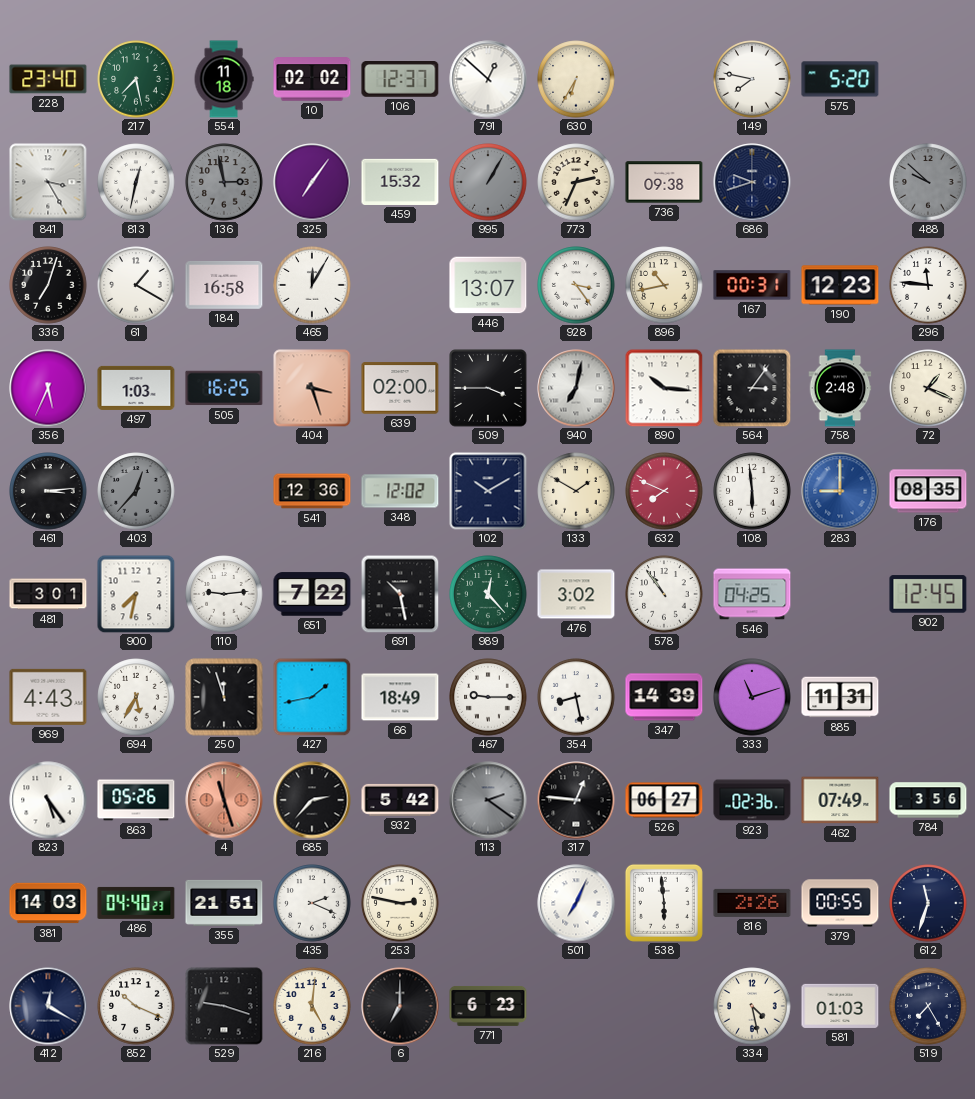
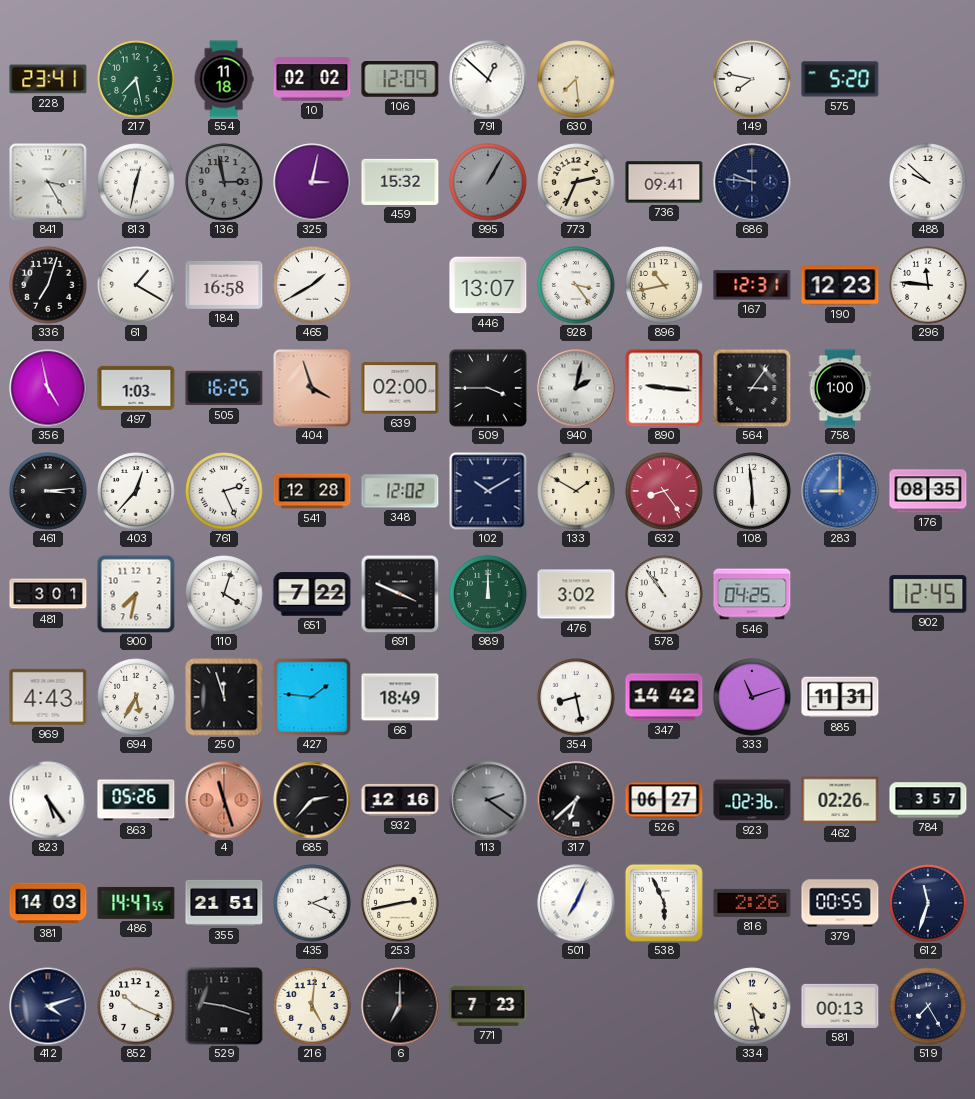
228: 23:40 -> 23:41 (48, 79)
106: 12:37 -> 12:09 (400, 80)
630: 6:35 -> 7:29 (576, 79)
325: 7:06 -> 3:02 (312, 182)
736: 09:38 -> 09:41 (664, 182)
686: 9:42 -> 9:46 (752, 182)
488 dial: grey -> white (928, 182)
465: 12:05 -> 1:40 (312, 285)
167: 00:31 -> 12:31 (752, 285)
356: 5:34 -> 4:58 (48, 388)
404: 3:27 -> 3:57 (312, 388)
940: 7:02 -> 2:02 (576, 388)
890: 10:16 -> 9:16 (664, 388)
758: 2:48 -> 1:00 (840, 388)
72: 1:19 -> none (928, 388)
403 dial: grey -> white (136, 491)
761: none -> 2:26 (224, 491)
541: 12:36 -> 12:28 (312, 491)
632: 7:49 -> 8:24 (664, 491)
110: 9:14 -> 4:03 (224, 594)
691: 10:28 -> 3:49 (400, 594)
989: 12:23 -> 12:00 (488, 594)
427: 1:43 -> 1:46 (312, 697)
467: 9:15 -> none (488, 697)
347: 14:39 -> 14:42 (664, 697)
932: 5:42 -> 12:16 (400, 800)
317: 12:46 -> 6:38 (576, 800)
462: 07:49 -> 02:26 (840, 800)
784: 3:56 -> 3:57 (928, 800)
486: 04:40 -> 14:47 (136, 903)
253: 2:47 -> 2:43 (400, 903)
538: 5:59 -> 5:56 (664, 903)
412: 12:20 -> 4:12 (48, 1006)
771: 6:23 -> 7:23 (488, 1006)
581: 01:03 -> 00:13 (840, 1006)
